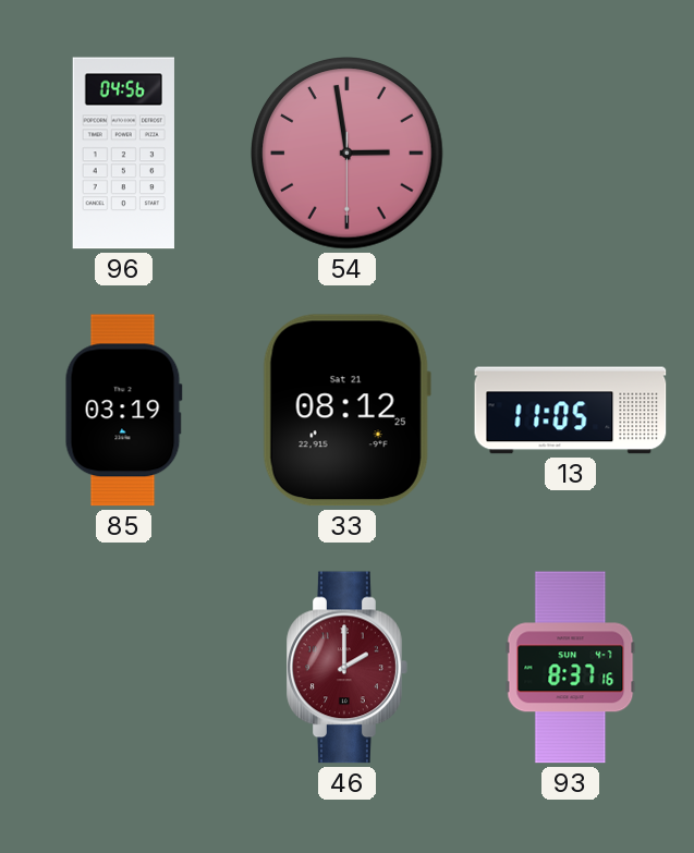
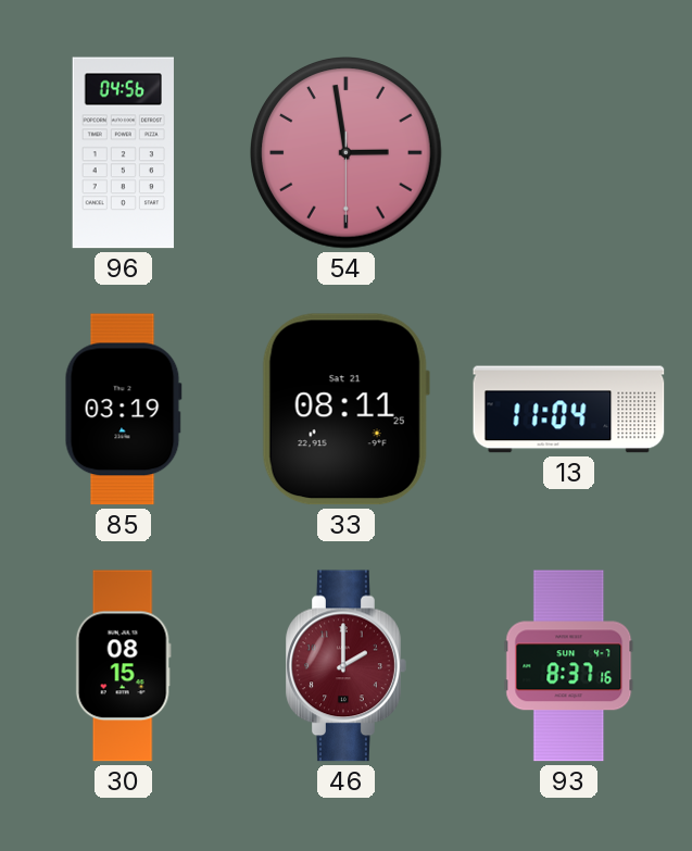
33: 08:12 -> 08:11 (345, 410)
13: 11:05 -> 11:04 (569, 410)
30: none -> 08:15 (123, 666)
